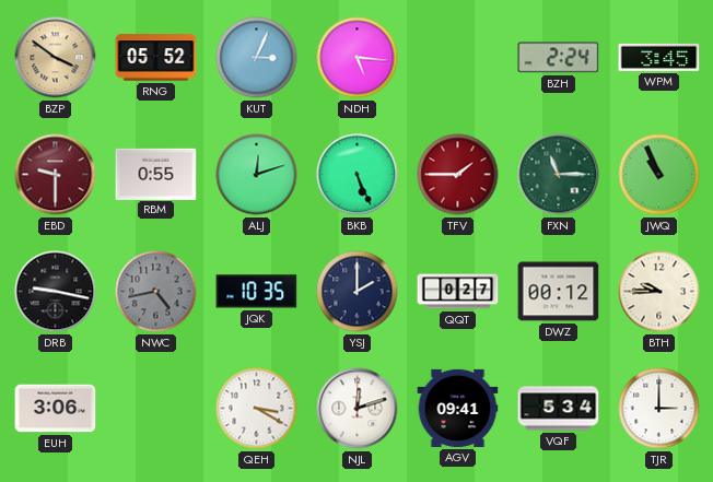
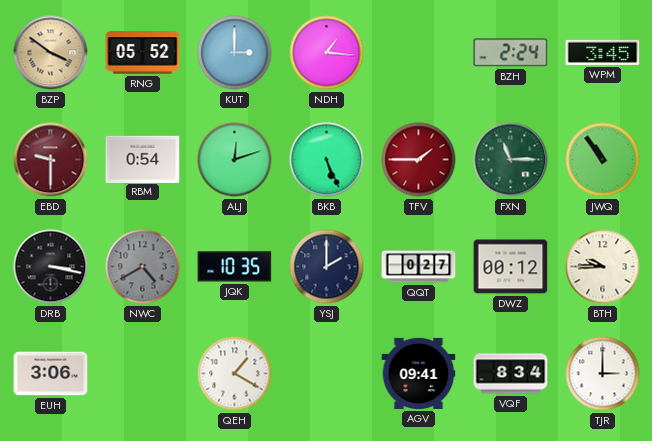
KUT: 3:04 -> 3:00 (235, 53)
NDH: 5:16 -> 1:16 (327, 53)
RBM: 0:55 -> 0:54 (143, 159)
JWQ: 10:56 -> 10:54 (603, 160)
DRB: 9:17 -> 3:17 (51, 267)
NWC: 4:43 -> 4:40 (143, 267)
QEH: 3:20 -> 1:20 (235, 374)
NJL: 12:12 -> none (358, 409)
VQF: 5:34 -> 8:34 (511, 374)
